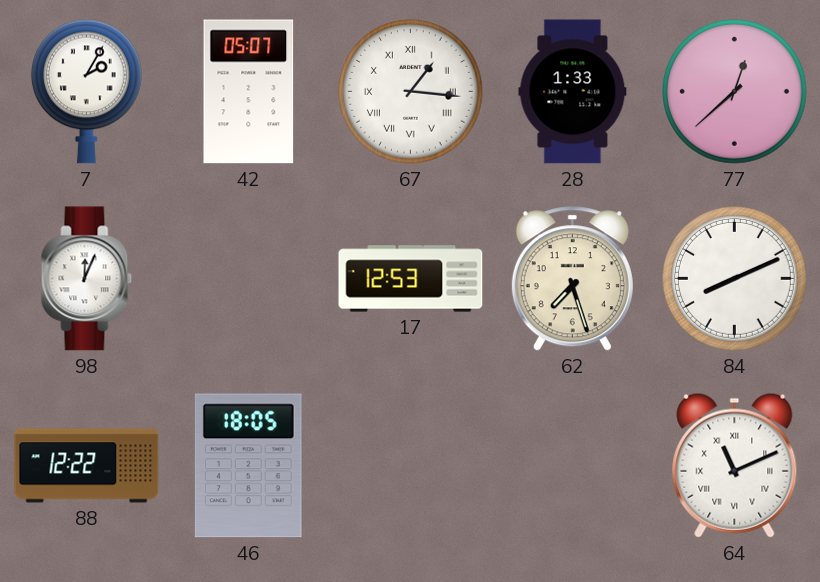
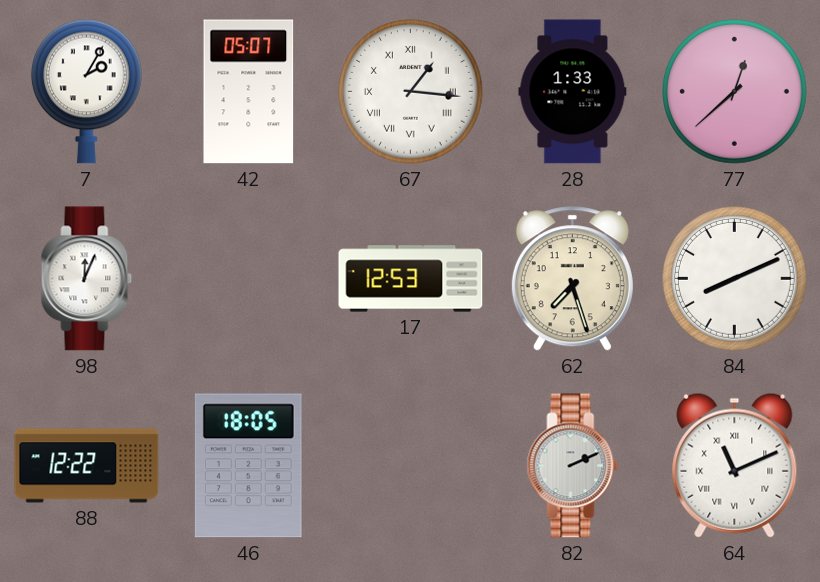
82: none -> 2:11 (573, 466)
